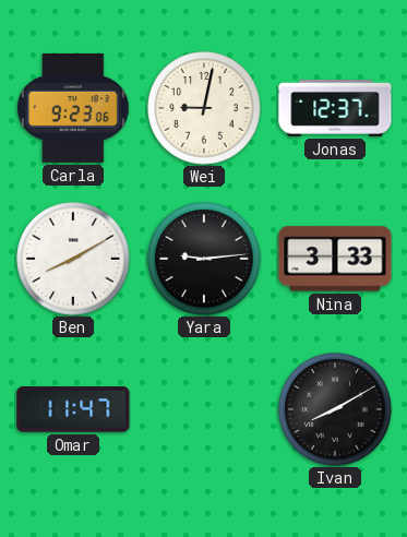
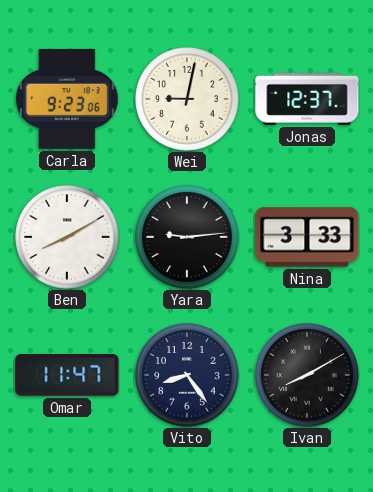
Vito: none -> 8:24 (187, 375)
